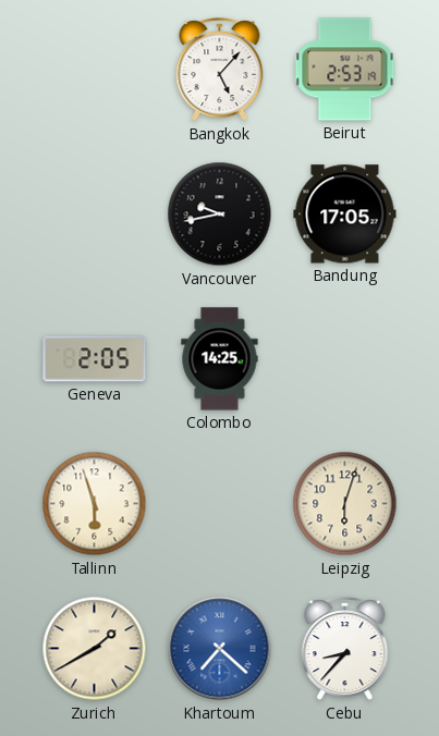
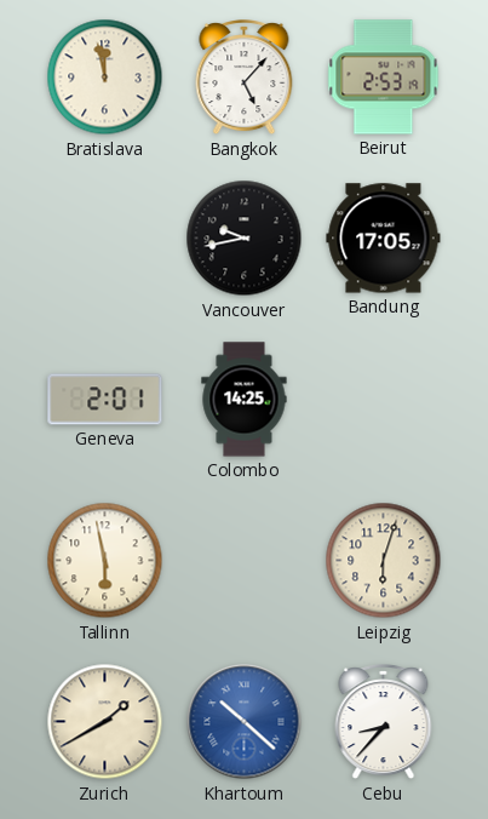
Bratislava: none -> 11:58 (105, 78)
Geneva: 2:05 -> 2:01 (105, 400)
Tallinn: 5:57 -> 5:58 (105, 561)
Khartoum: 7:22 -> 10:22 (245, 722)
